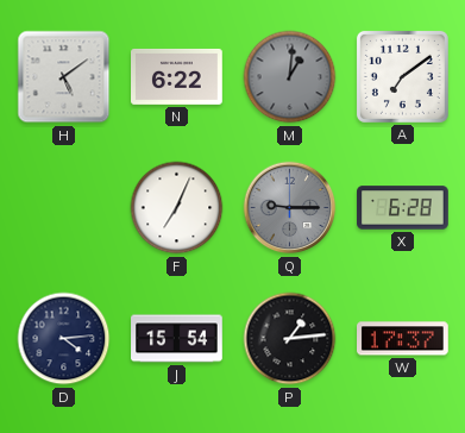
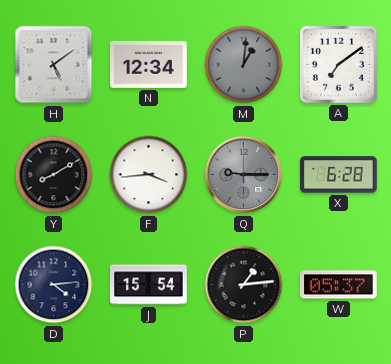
N: 6:22 -> 12:34 (149, 64)
Y: none -> 8:10 (54, 175)
F: 7:04 -> 3:44 (149, 175)
W: 17:37 -> 05:37 (339, 285)
